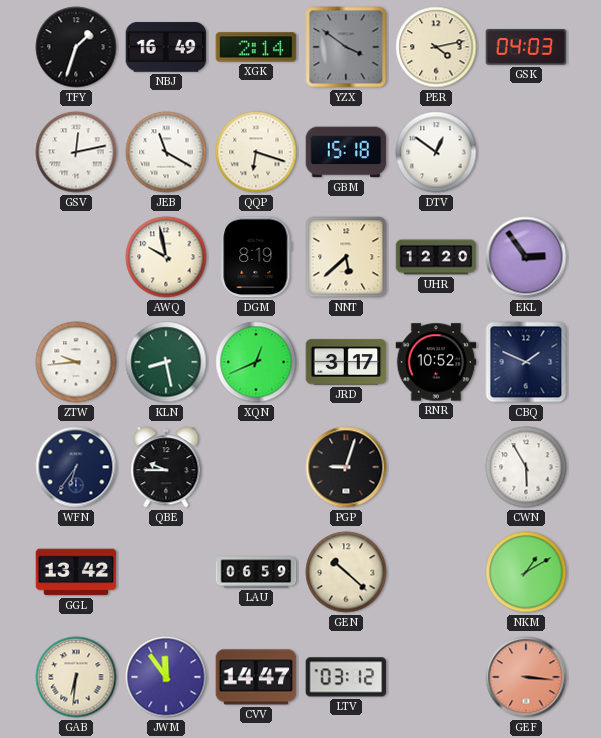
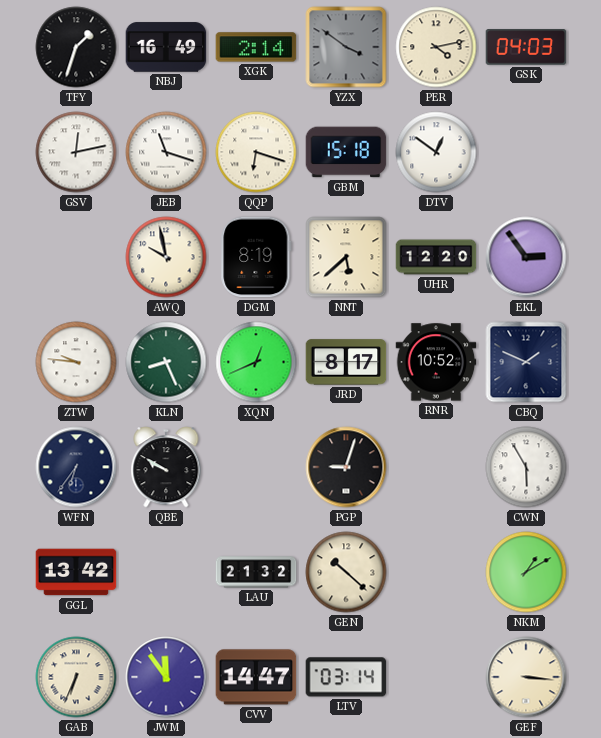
JEB: 11:20 -> 11:18 (166, 152)
ZTW: 9:44 -> 9:46 (76, 362)
KLN: 8:28 -> 8:26 (166, 362)
JRD: 3:17 -> 8:17 (346, 362)
QBE: 9:45 -> 9:50 (166, 467)
LAU: 06:59 -> 21:32 (256, 572)
GAB: 6:31 -> 6:34 (76, 677)
LTV: 03:12 -> 03:14 (346, 677)
GEF dial: salmon -> cream (526, 677)
